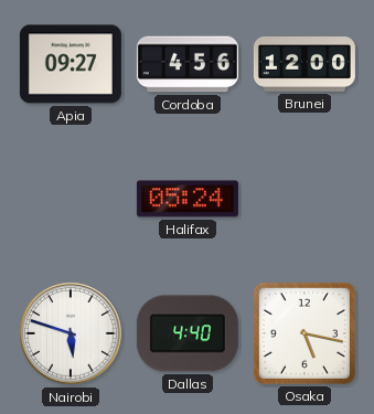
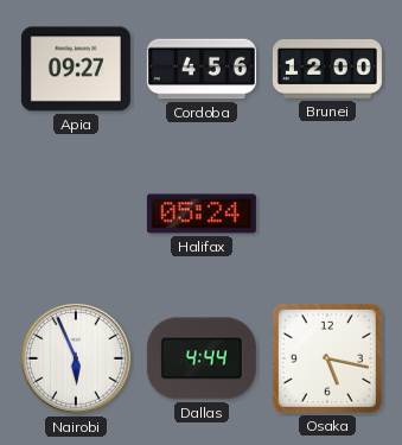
Nairobi: 5:48 -> 5:56 (76, 358)
Dallas: 4:40 -> 4:44 (202, 358)
